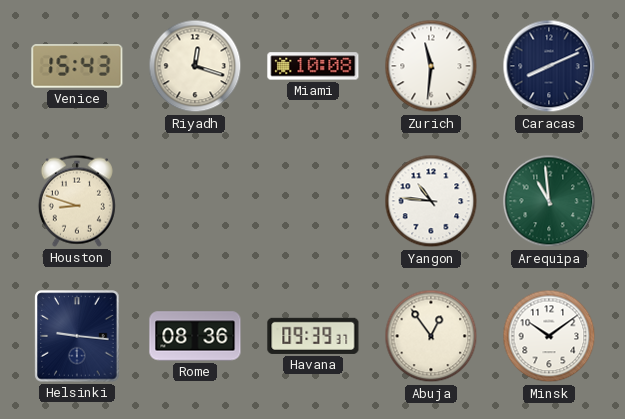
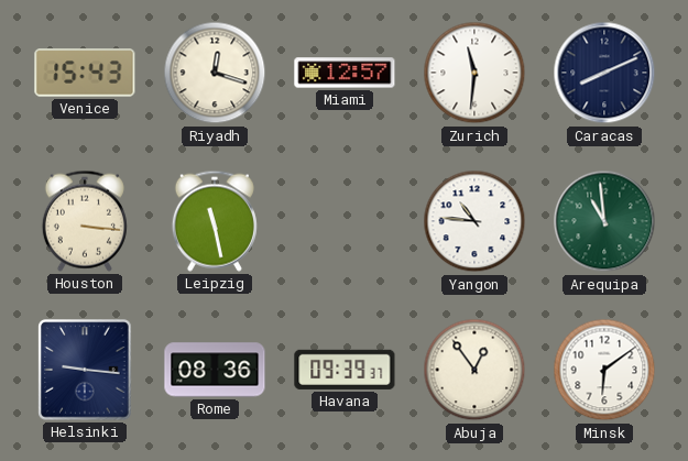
Miami: 10:08 -> 12:57 (345, 73)
Houston: 8:48 -> 3:16 (85, 221)
Leipzig: none -> 11:28 (215, 221)
Minsk: 10:09 -> 6:09 (604, 370)
